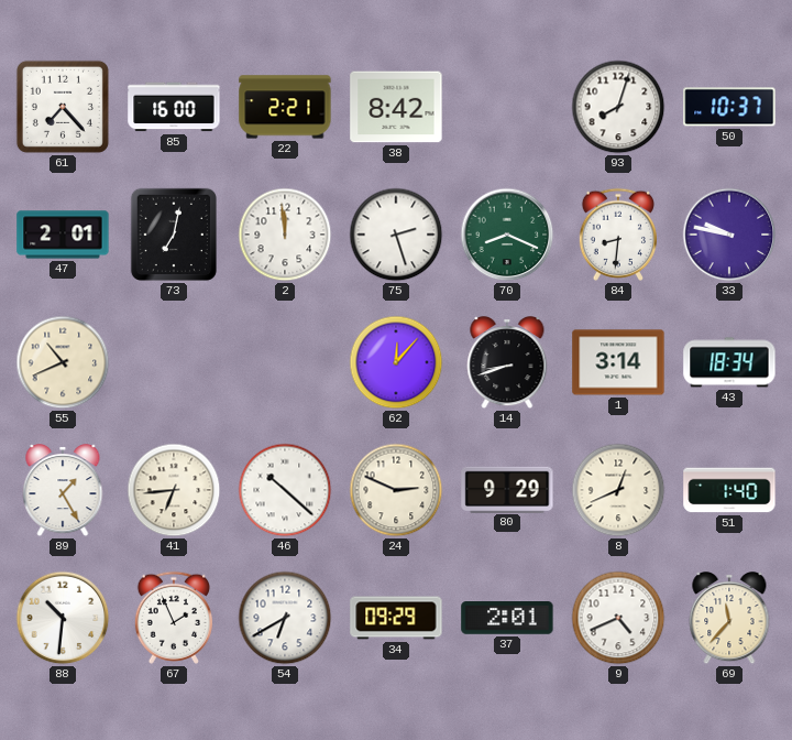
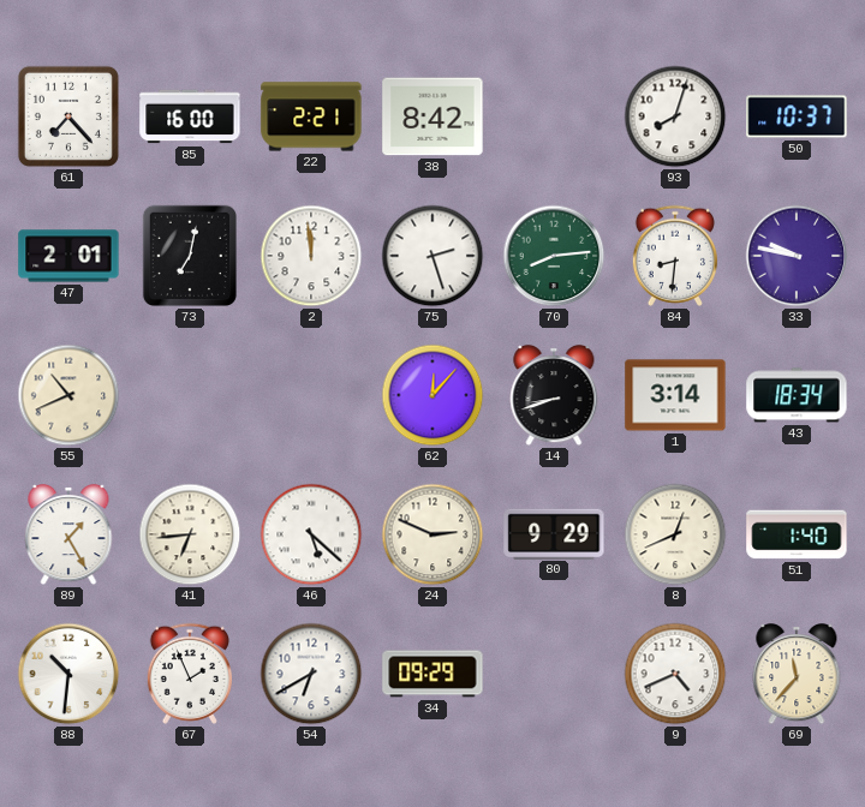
70: 8:19 -> 8:14 (554, 256)
46: 10:22 -> 5:22 (311, 534)
37: 2:01 -> none (507, 618)
